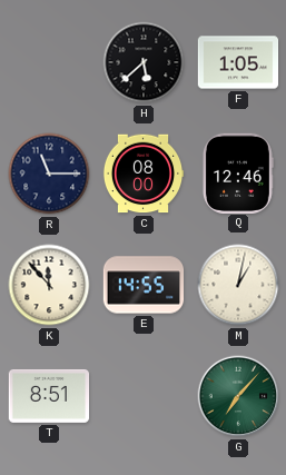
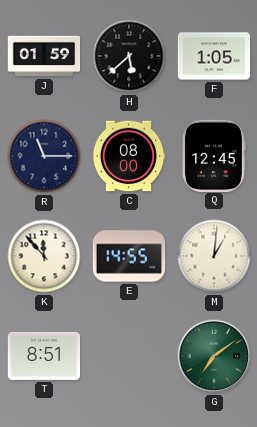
J: none -> 01:59 (44, 56)
Q: 12:46 -> 12:45 (213, 155)
M: 1:02 -> 1:01 (214, 256)
G: 7:07 -> 7:09 (214, 356)
